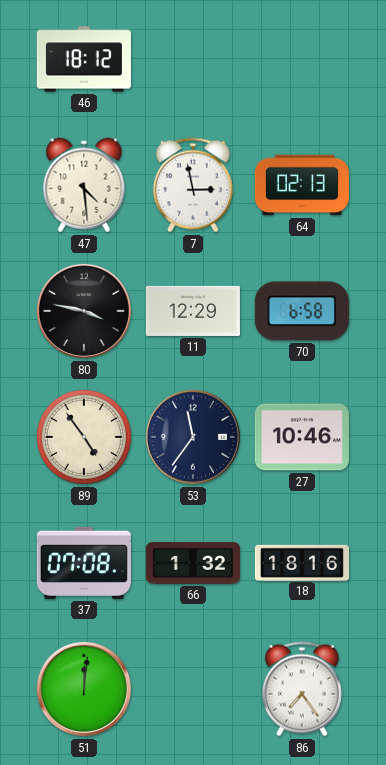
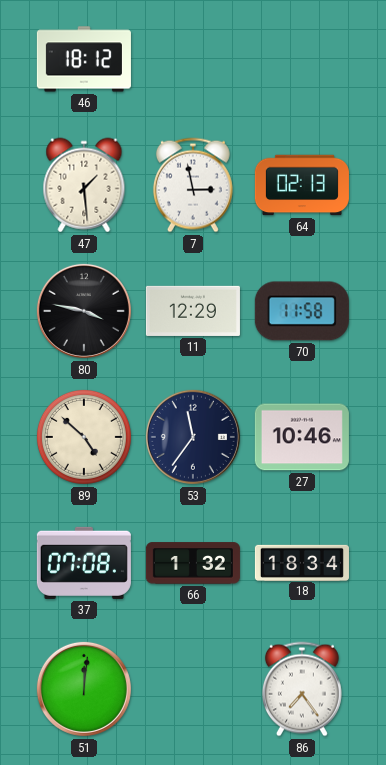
47: 4:29 -> 1:29 (84, 185)
70: 6:58 -> 11:58 (302, 311)
89: 4:54 -> 4:52 (84, 437)
18: 18:16 -> 18:34 (302, 562)
